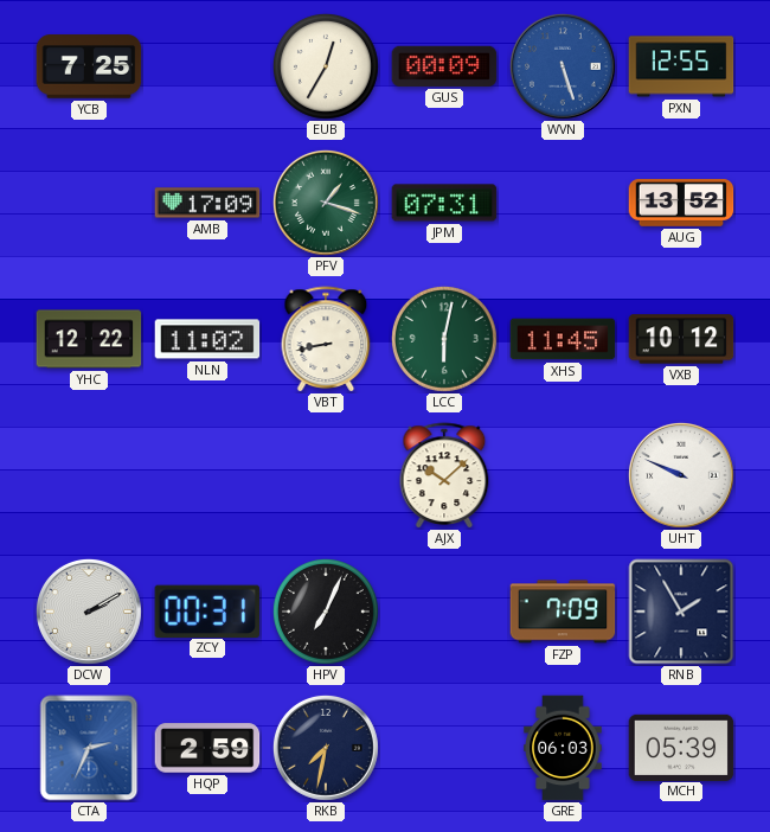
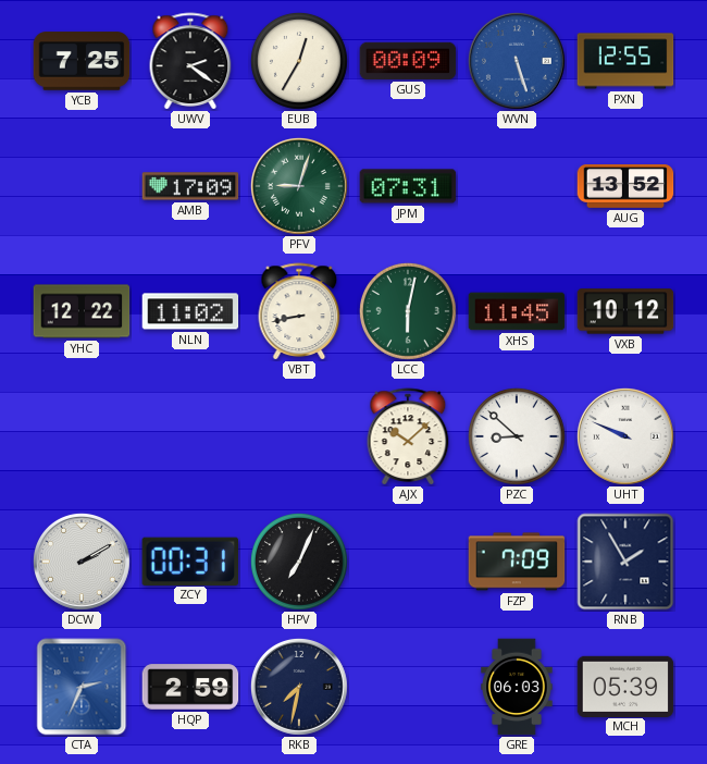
UWV: none -> 2:21 (190, 61)
PFV: 1:18 -> 9:03 (299, 186)
PZC: none -> 8:52 (517, 436)
